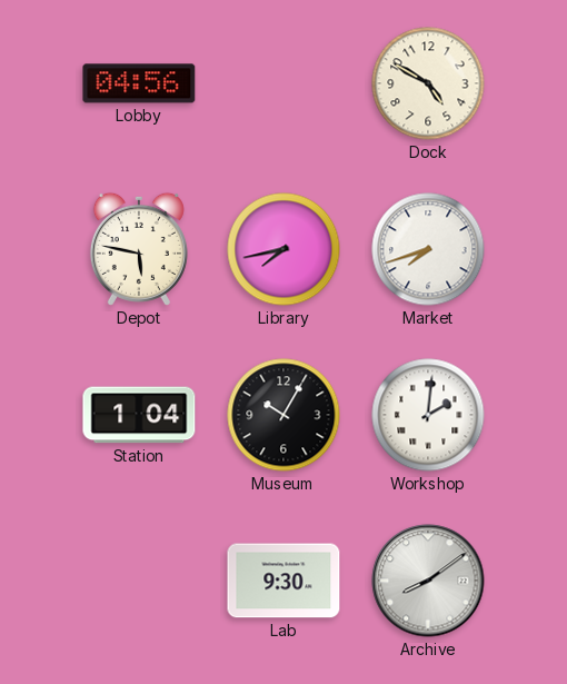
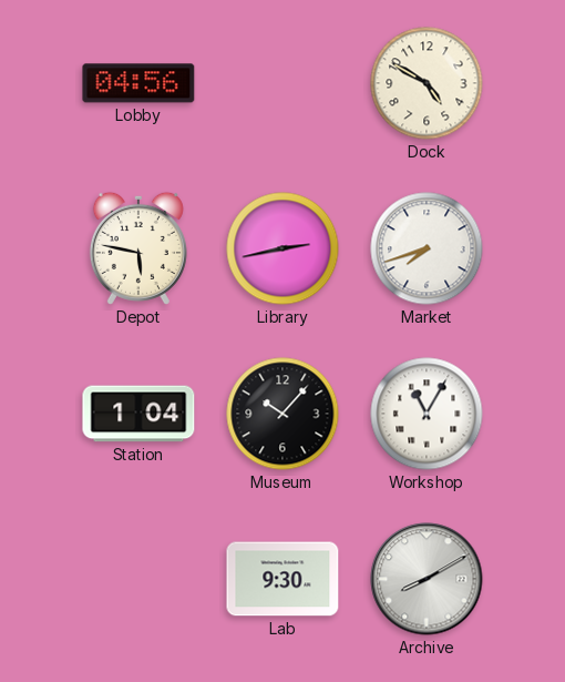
Library: 7:43 -> 2:43 (282, 248)
Museum: 10:05 -> 10:07 (282, 414)
Workshop: 2:01 -> 11:05 (427, 414)
Archive: 8:09 -> 8:10 (427, 579)
